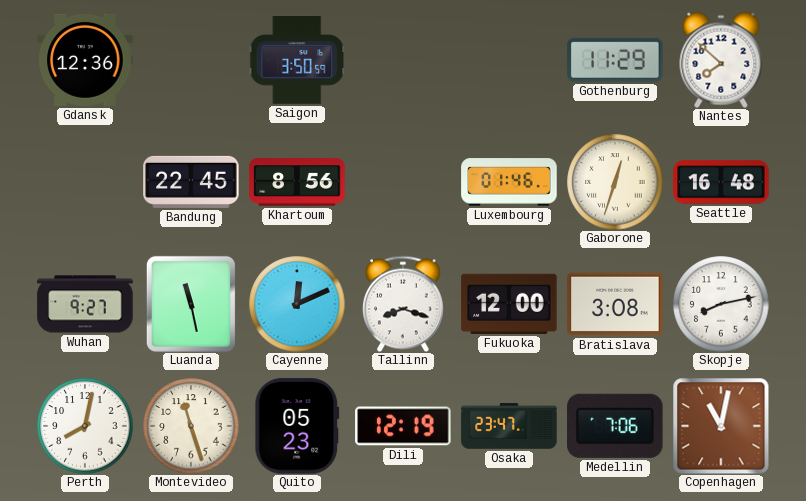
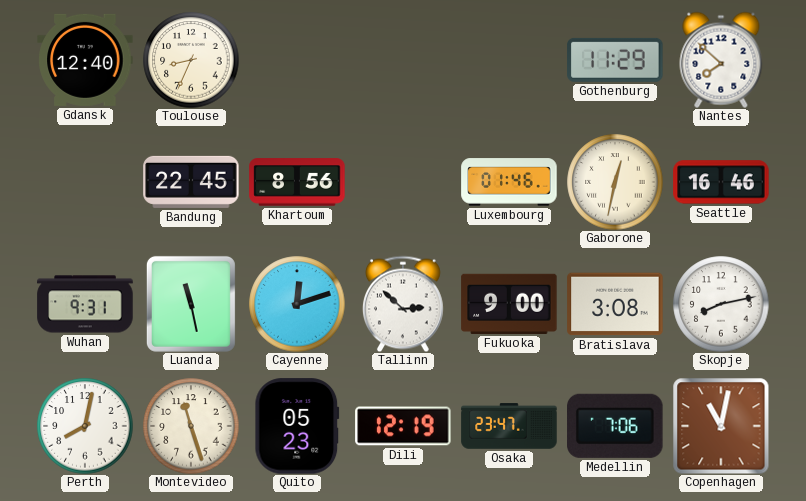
Gdansk: 12:36 -> 12:40 (85, 60)
Toulouse: none -> 8:34 (191, 60)
Saigon: 3:50 -> none (297, 60)
Gaborone: 12:33 -> 12:32 (615, 182)
Seattle: 16:48 -> 16:46 (721, 182)
Wuhan: 9:27 -> 9:31 (85, 304)
Cayenne: 12:11 -> 12:12 (297, 304)
Tallinn: 8:18 -> 2:52 (403, 304)
Fukuoka: 12:00 -> 9:00 (509, 304)
